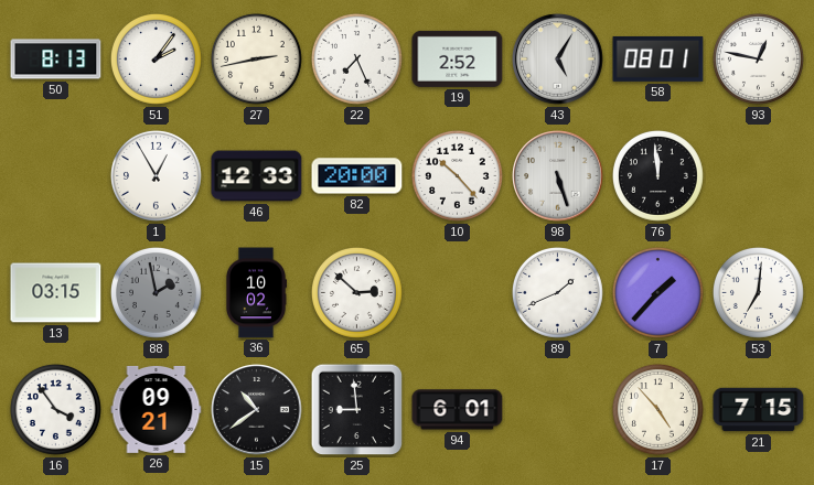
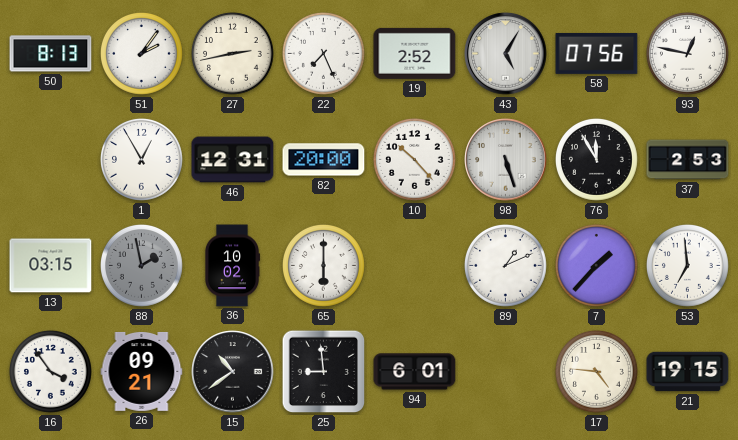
58: 08:01 -> 07:56 (597, 53)
46: 12:33 -> 12:31 (233, 160)
76: 11:59 -> 11:55 (596, 159)
37: none -> 2:53 (688, 160)
65: 2:52 -> 6:00 (323, 265)
89: 1:41 -> 1:11 (505, 265)
53: 7:01 -> 6:59 (687, 265)
17: 4:53 -> 4:46 (596, 371)
21: 7:15 -> 19:15 (688, 372)
